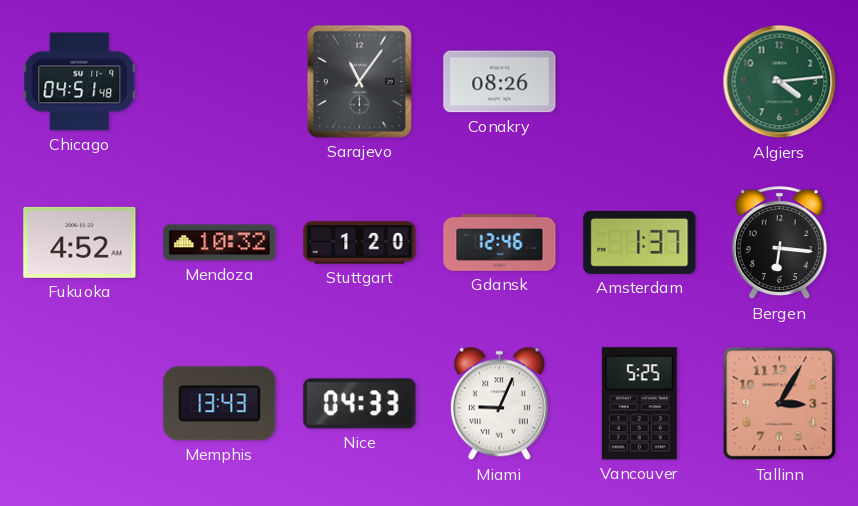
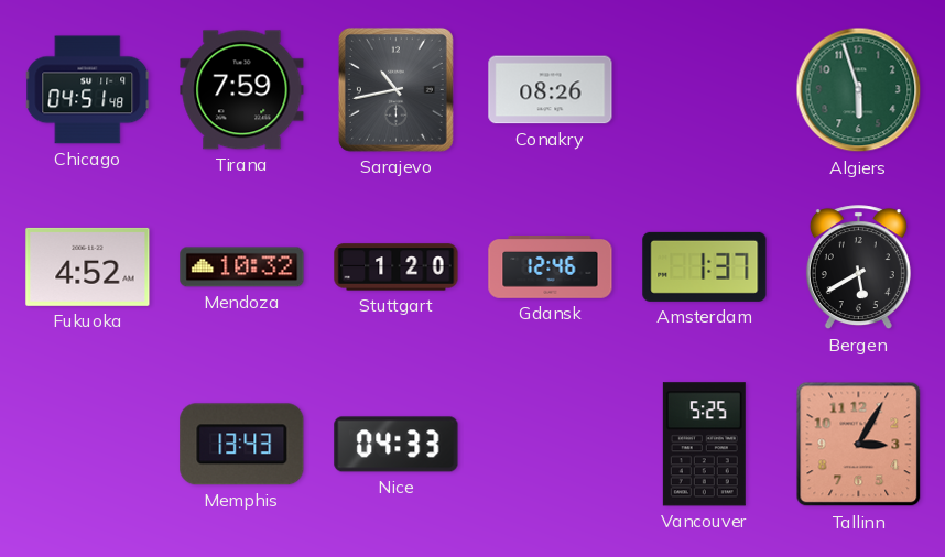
Tirana: none -> 7:59 (242, 90)
Sarajevo: 11:06 -> 10:43 (395, 89)
Algiers: 4:14 -> 5:57 (859, 90)
Bergen: 6:16 -> 5:40 (858, 267)
Miami: 9:04 -> none (499, 404)
